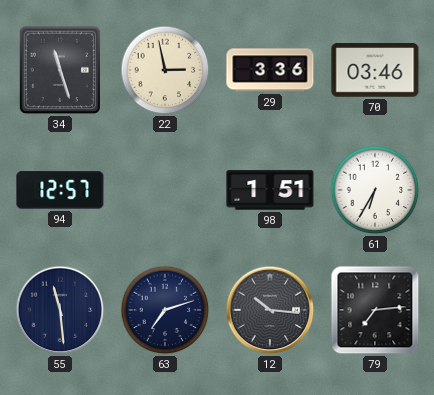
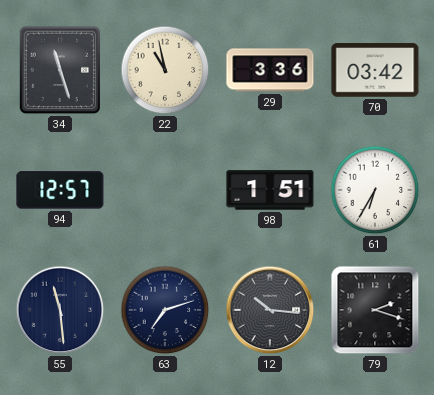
22: 2:58 -> 10:58 (165, 70)
70: 03:46 -> 03:42 (375, 70)
79: 7:14 -> 2:18 (375, 310)
